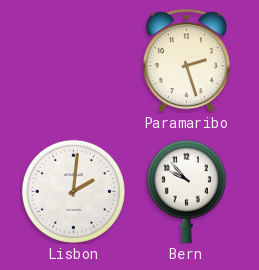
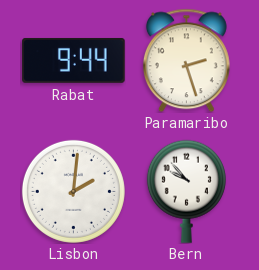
Rabat: none -> 9:44 (74, 60)
